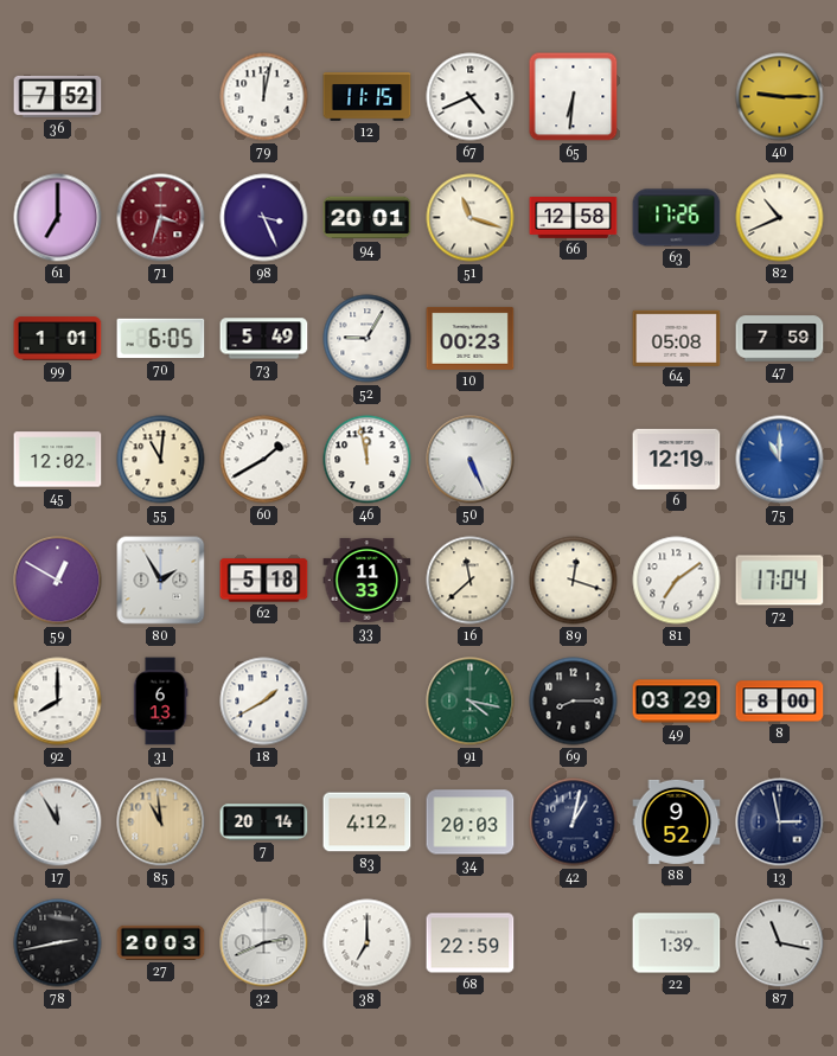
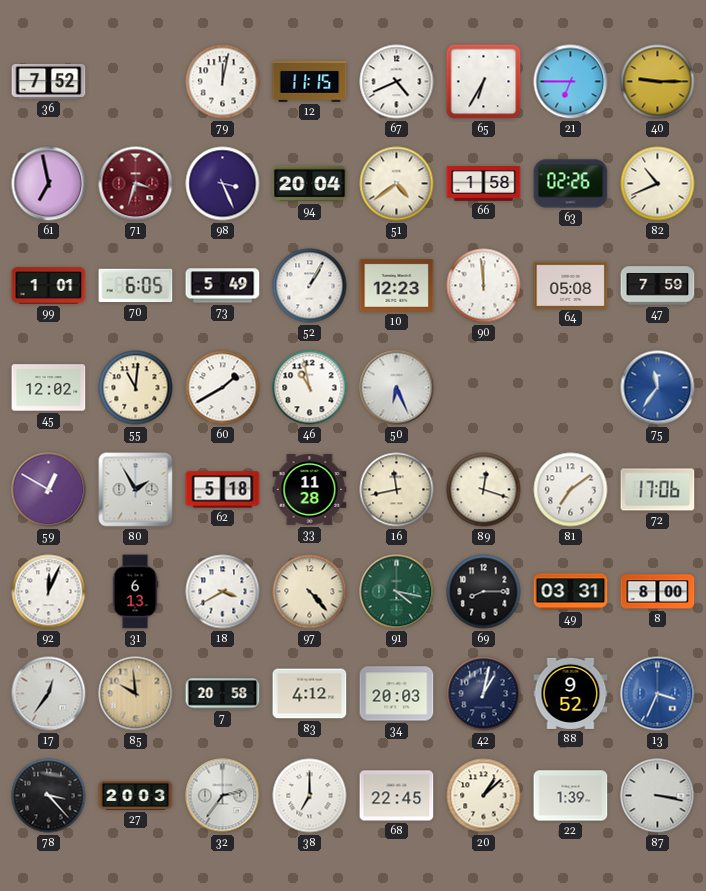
65: 6:31 -> 6:35 (484, 82)
21: none -> 6:45 (571, 82)
61: 7:00 -> 6:58 (49, 184)
94: 20:01 -> 20:04 (310, 184)
51: 11:18 -> 4:39 (397, 184)
66: 12:58 -> 1:58 (484, 184)
63: 17:26 -> 02:26 (571, 184)
52: 9:05 -> 1:05 (310, 286)
10: 00:23 -> 12:23 (397, 285)
90: none -> 11:59 (484, 286)
46: 11:58 -> 10:58 (310, 388)
50: 5:26 -> 6:26 (397, 388)
6: 12:19 -> none (677, 459)
75: 11:00 -> 11:36 (658, 388)
33: 11:33 -> 11:28 (310, 489)
16: 11:38 -> 11:43 (397, 490)
72: 17:04 -> 17:06 (658, 490)
92: 8:00 -> 12:04 (49, 592)
18: 1:40 -> 3:40 (223, 592)
97: none -> 4:23 (310, 592)
49: 03:29 -> 03:31 (571, 592)
17: 11:55 -> 12:36 (49, 694)
85: 10:59 -> 9:59 (136, 694)
7: 20:14 -> 20:58 (223, 694)
13: 2:58 -> 3:34 (658, 694)
13 dial: navy -> blue (658, 694)
78: 2:43 -> 3:23 (49, 796)
32: 2:41 -> 2:36 (223, 796)
68: 22:59 -> 22:45 (397, 796)
20: none -> 1:08 (484, 796)
87: 11:17 -> 3:17 (658, 796)
